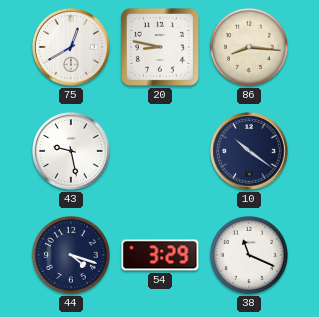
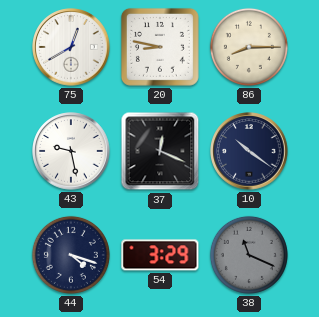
86: 8:16 -> 8:15 (249, 47)
37: none -> 12:19 (160, 151)
38 dial: white -> grey (249, 255)
